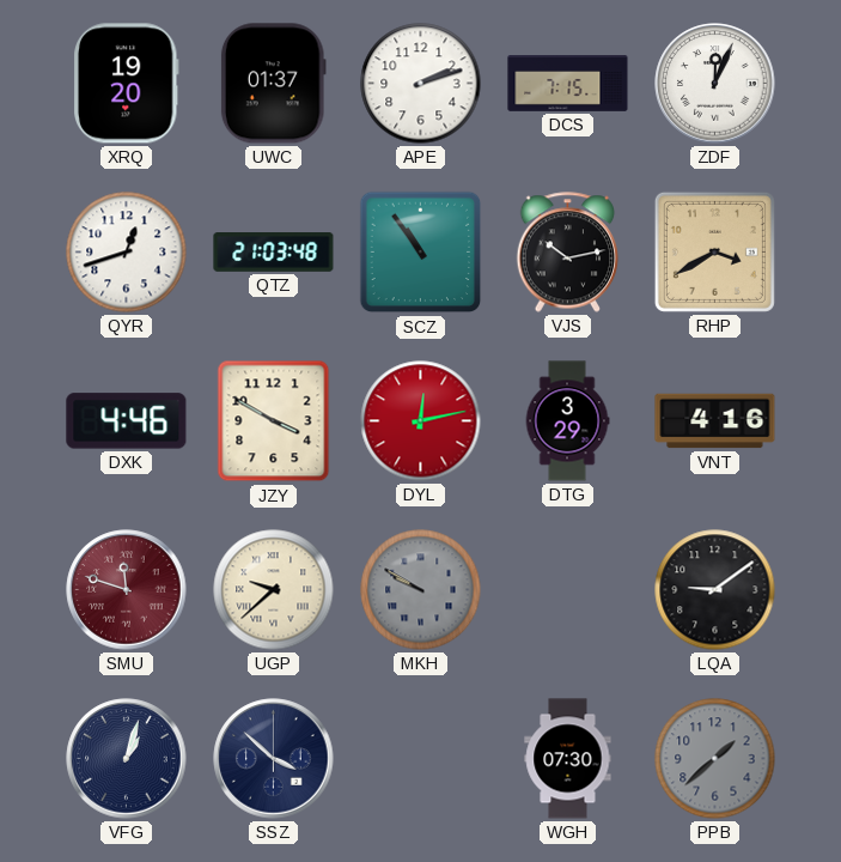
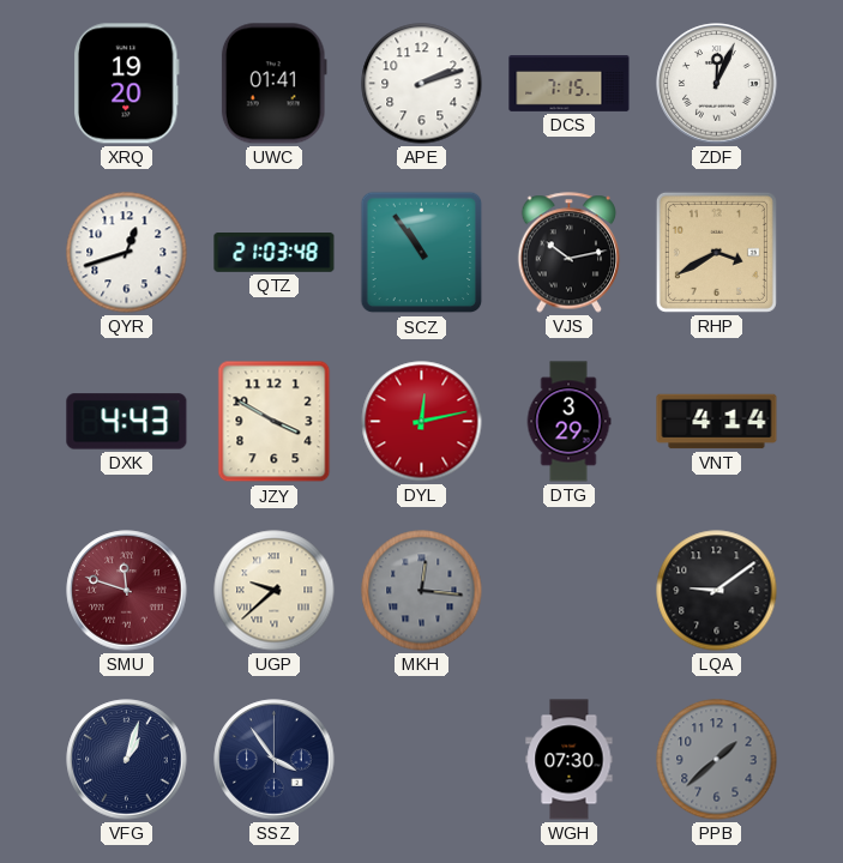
UWC: 01:37 -> 01:41 (273, 84)
DXK: 4:46 -> 4:43 (127, 422)
VNT: 4:16 -> 4:14 (717, 422)
MKH: 9:50 -> 12:16 (422, 591)
SSZ: 3:52 -> 3:54 (275, 760)
